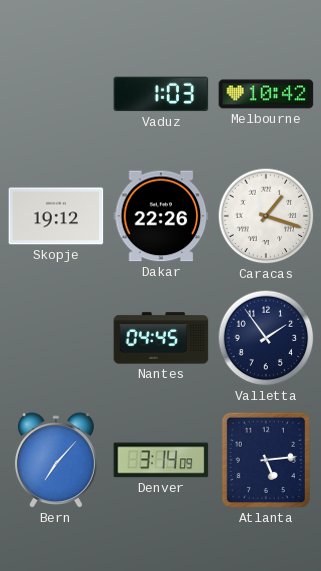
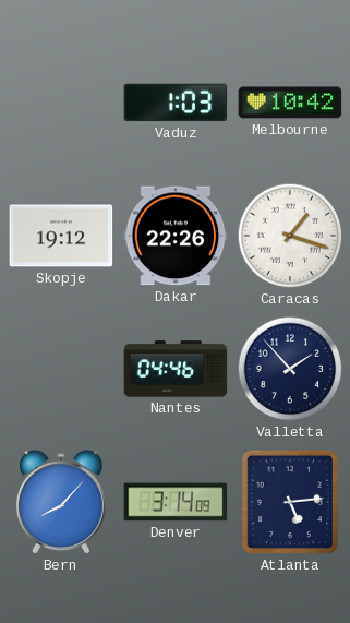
Nantes: 04:45 -> 04:46 (176, 369)
Valletta: 1:54 -> 1:53 (290, 369)
Bern: 7:07 -> 8:07 (61, 503)
